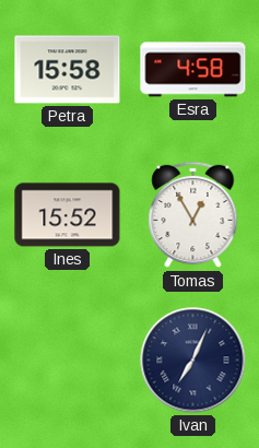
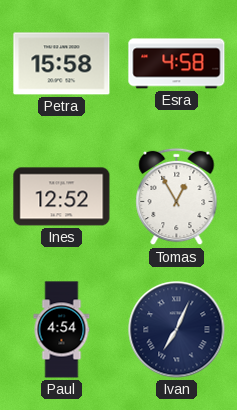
Ines: 15:52 -> 12:52 (62, 197)
Paul: none -> 4:54 (62, 330)
